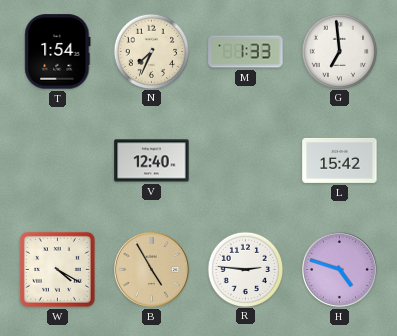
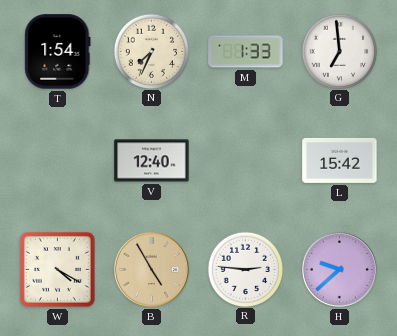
H: 4:48 -> 9:38 (340, 270)
